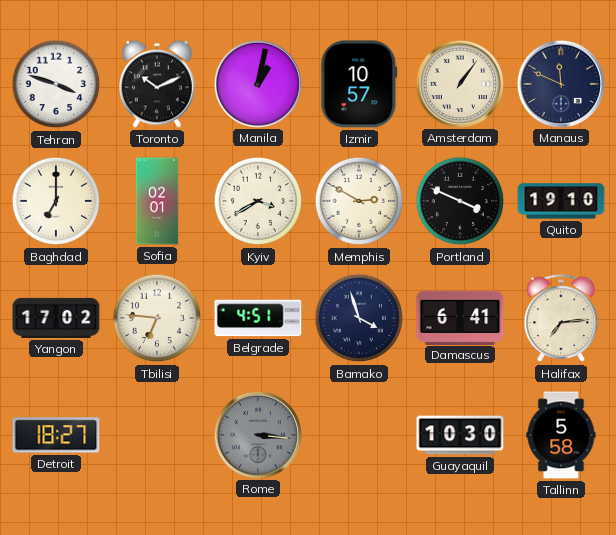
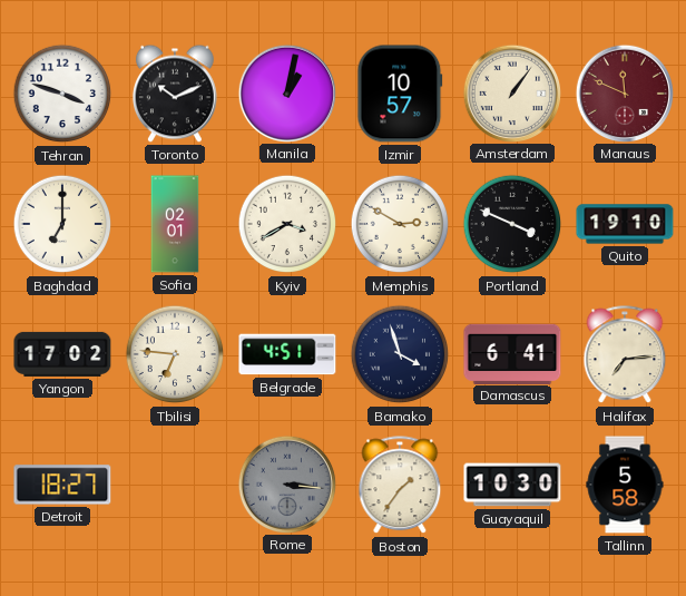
Manaus dial: navy -> burgundy (624, 92)
Boston: none -> 1:36 (400, 486)
